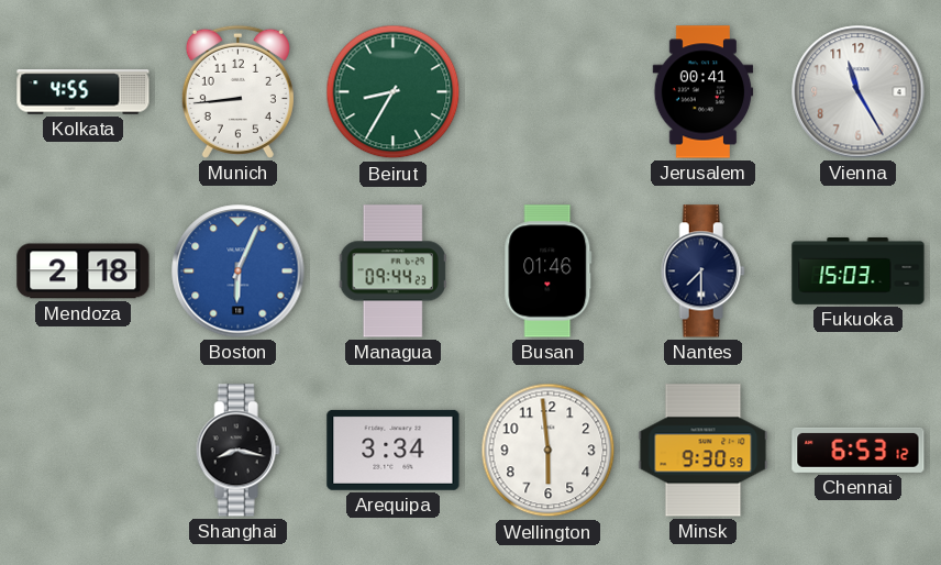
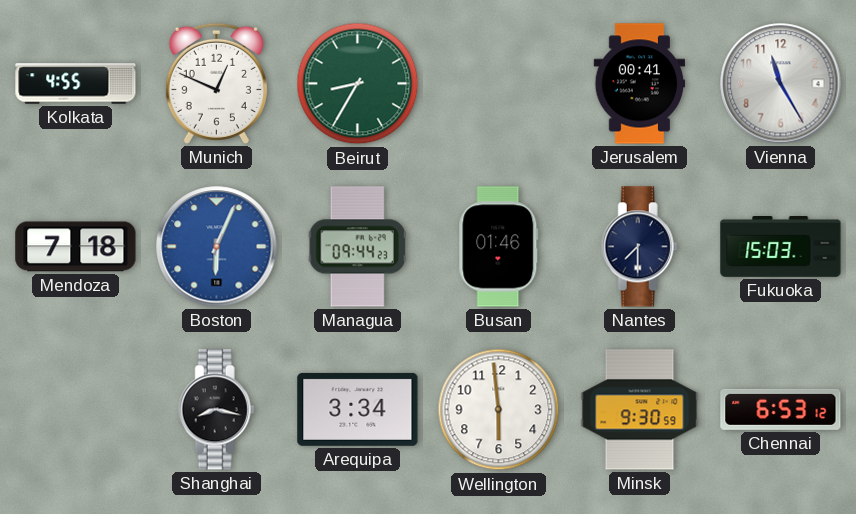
Munich: 8:44 -> 12:49 (216, 83)
Mendoza: 2:18 -> 7:18 (76, 247)
